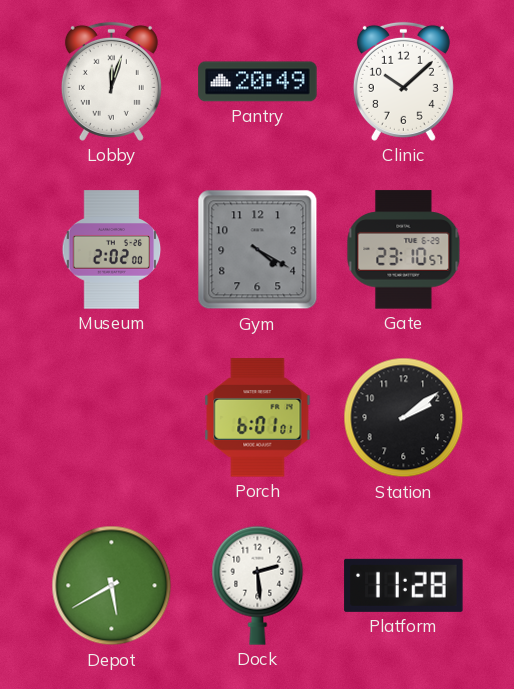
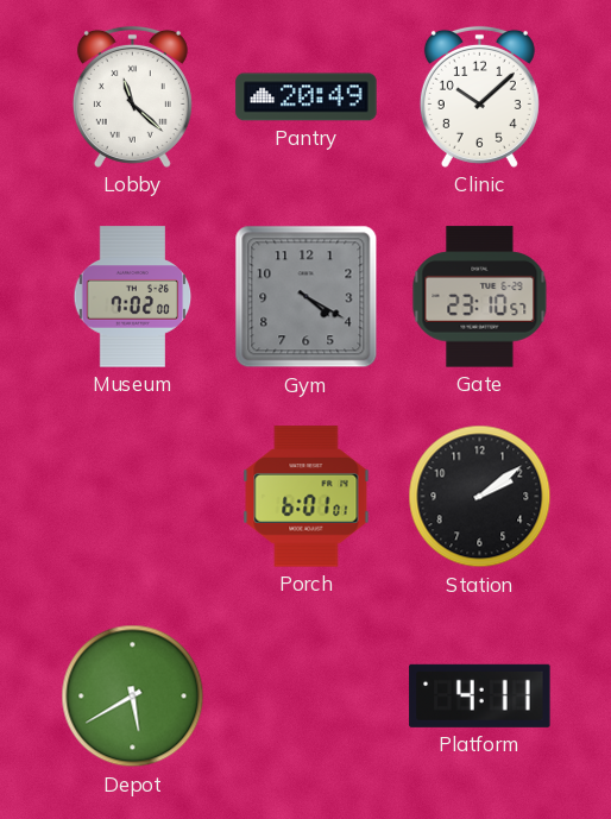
Lobby: 12:03 -> 11:22 (132, 96)
Museum: 2:02 -> 7:02 (133, 297)
Dock: 2:29 -> none (258, 585)
Platform: 11:28 -> 4:11 (480, 695)
